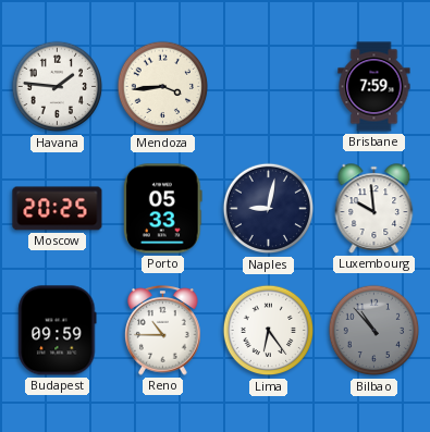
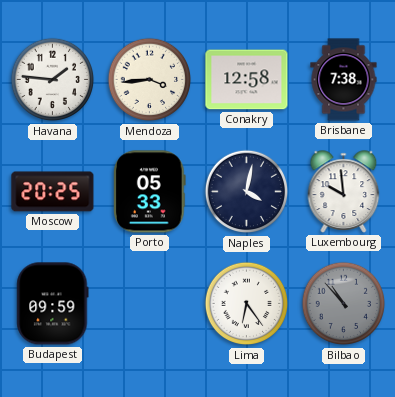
Conakry: none -> 12:58 (247, 80)
Brisbane: 7:59 -> 7:38 (344, 80)
Naples: 9:02 -> 4:02 (247, 192)
Reno: 10:45 -> none (163, 331)
